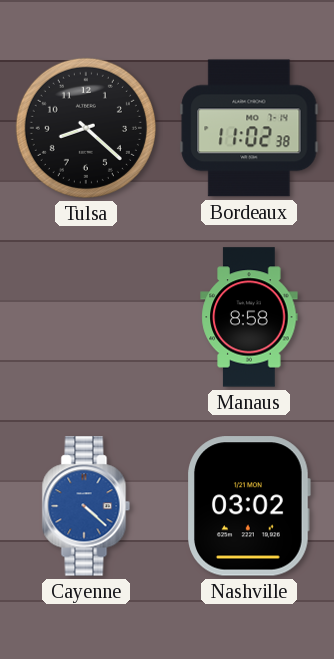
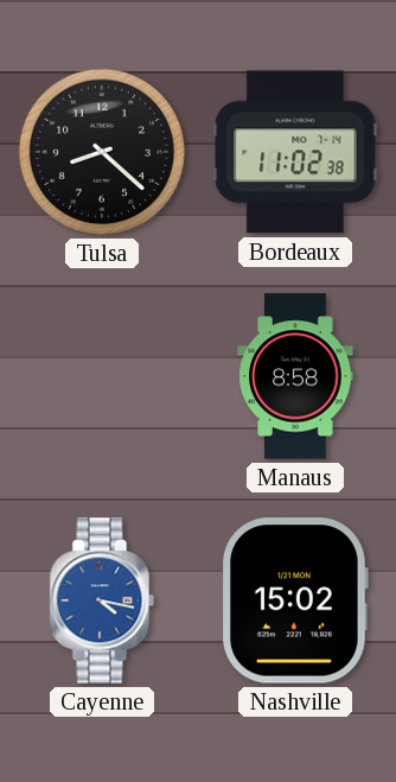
Cayenne: 4:22 -> 4:17 (102, 600)
Nashville: 03:02 -> 15:02 (295, 600)
